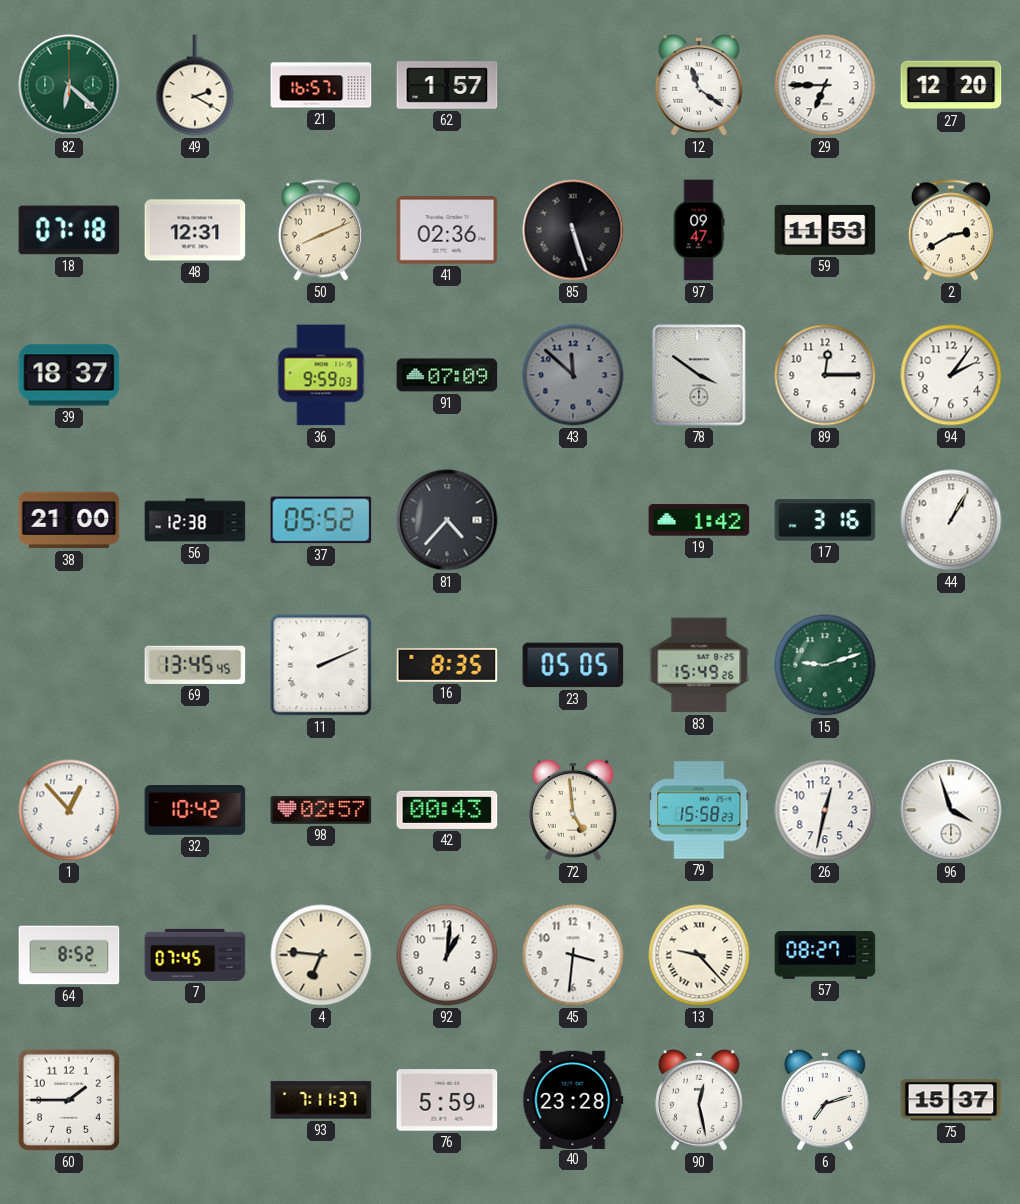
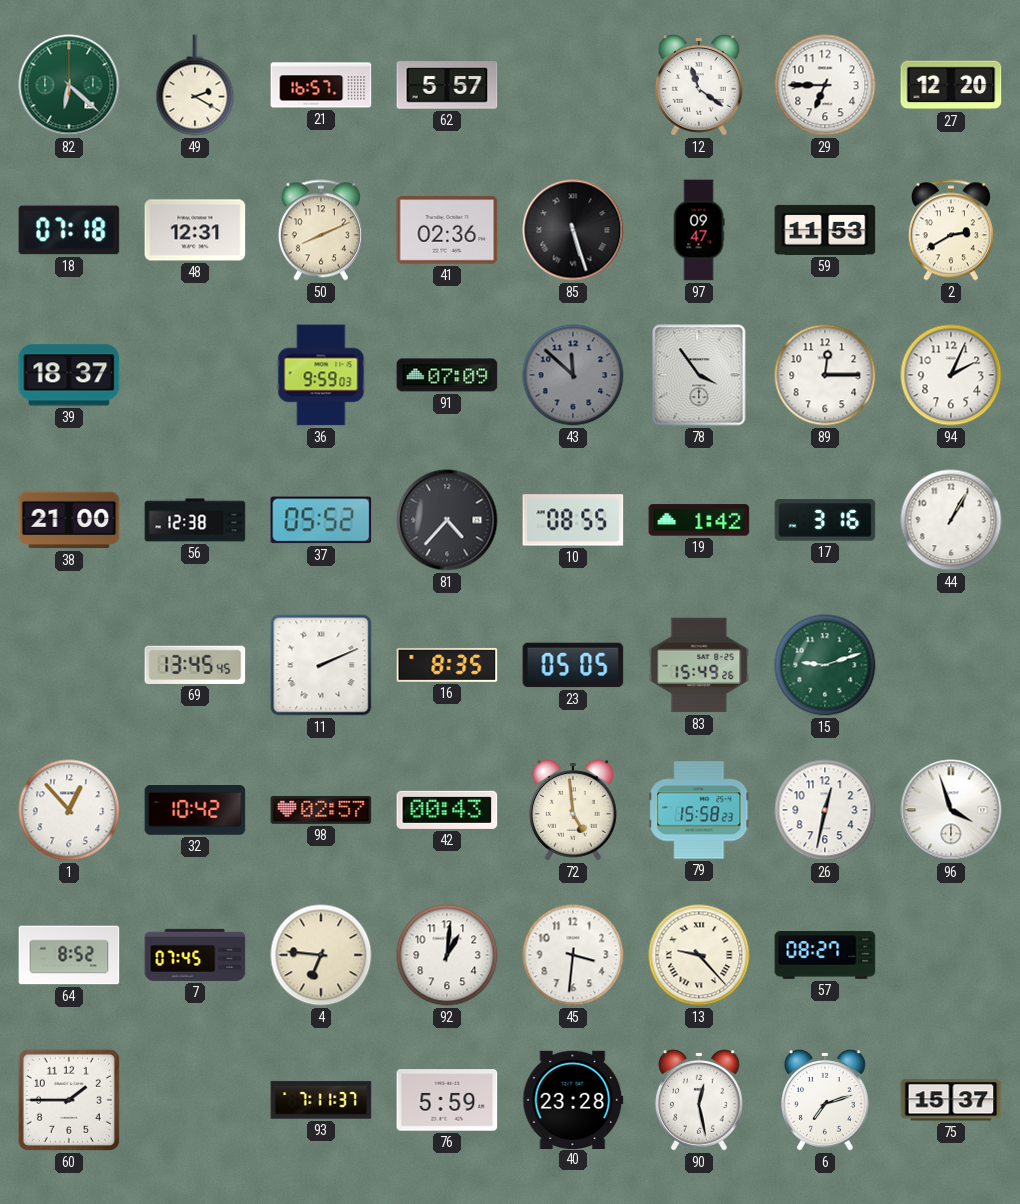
62: 1:57 -> 5:57 (447, 85)
78: 3:51 -> 3:54 (699, 375)
94: 2:06 -> 2:04 (951, 375)
10: none -> 08:55 (573, 520)
